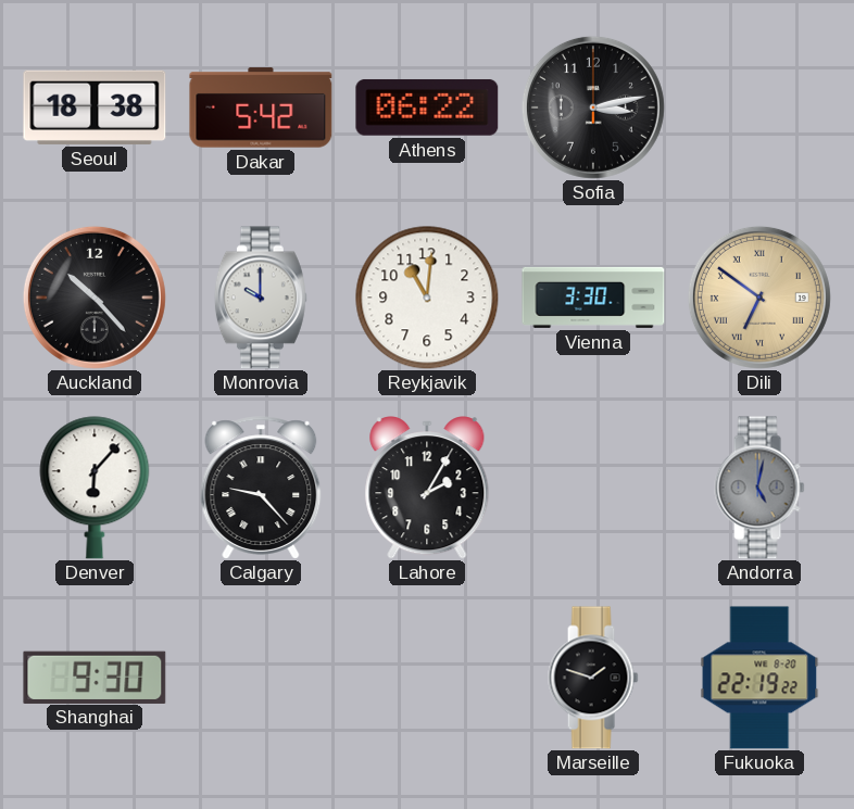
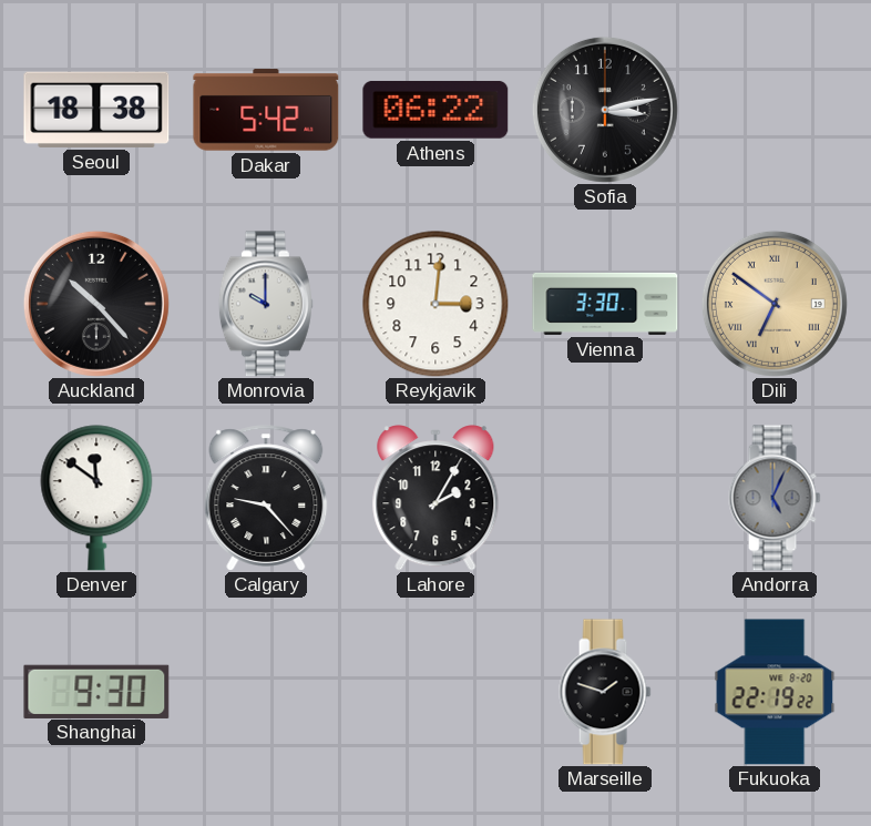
Reykjavik: 11:01 -> 3:01 (435, 304)
Denver: 6:07 -> 11:51 (96, 498)
Andorra: 5:02 -> 5:04 (775, 498)
